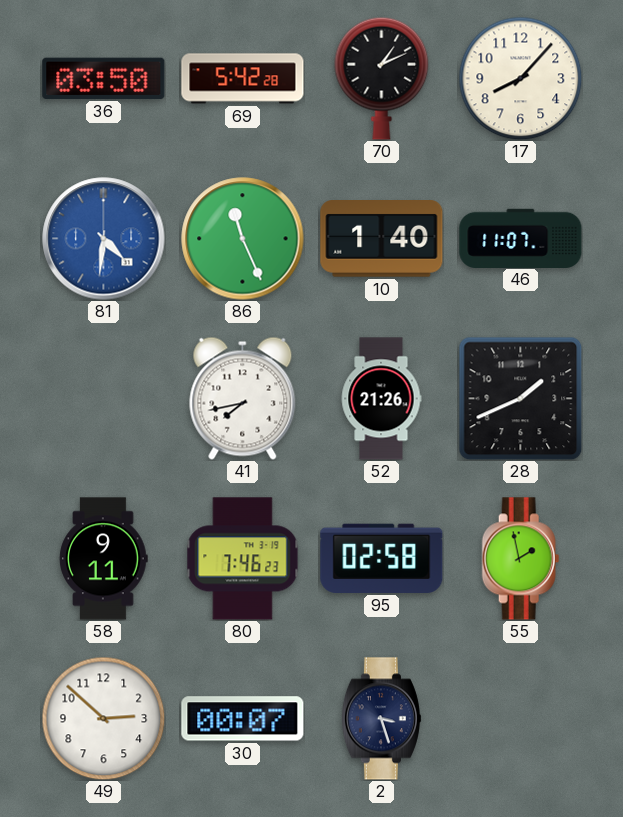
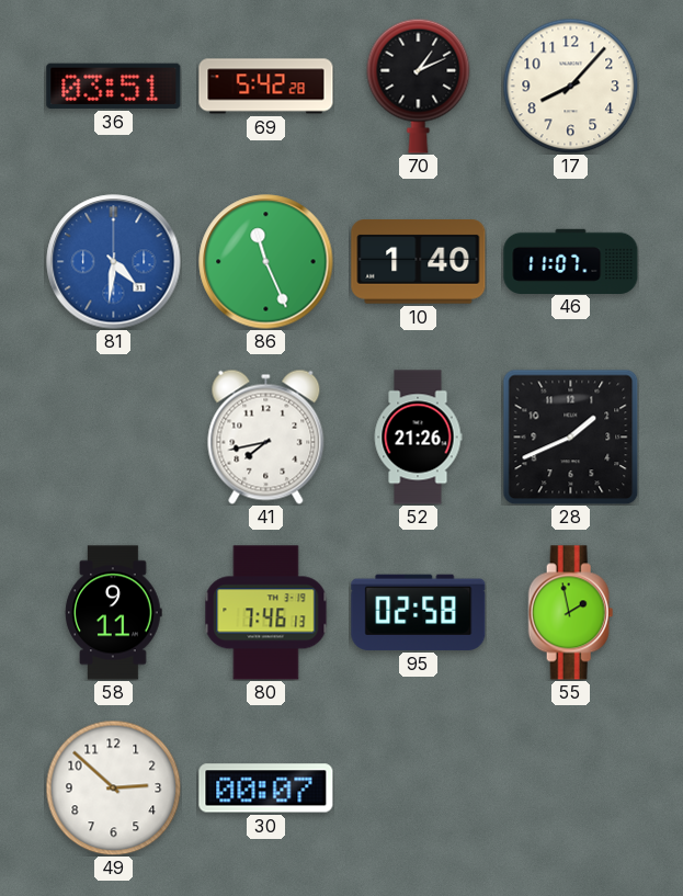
36: 03:50 -> 03:51 (114, 86)
80: 7:46:23 -> 7:46:13 (266, 613)
2: 3:27 -> none (381, 719)
